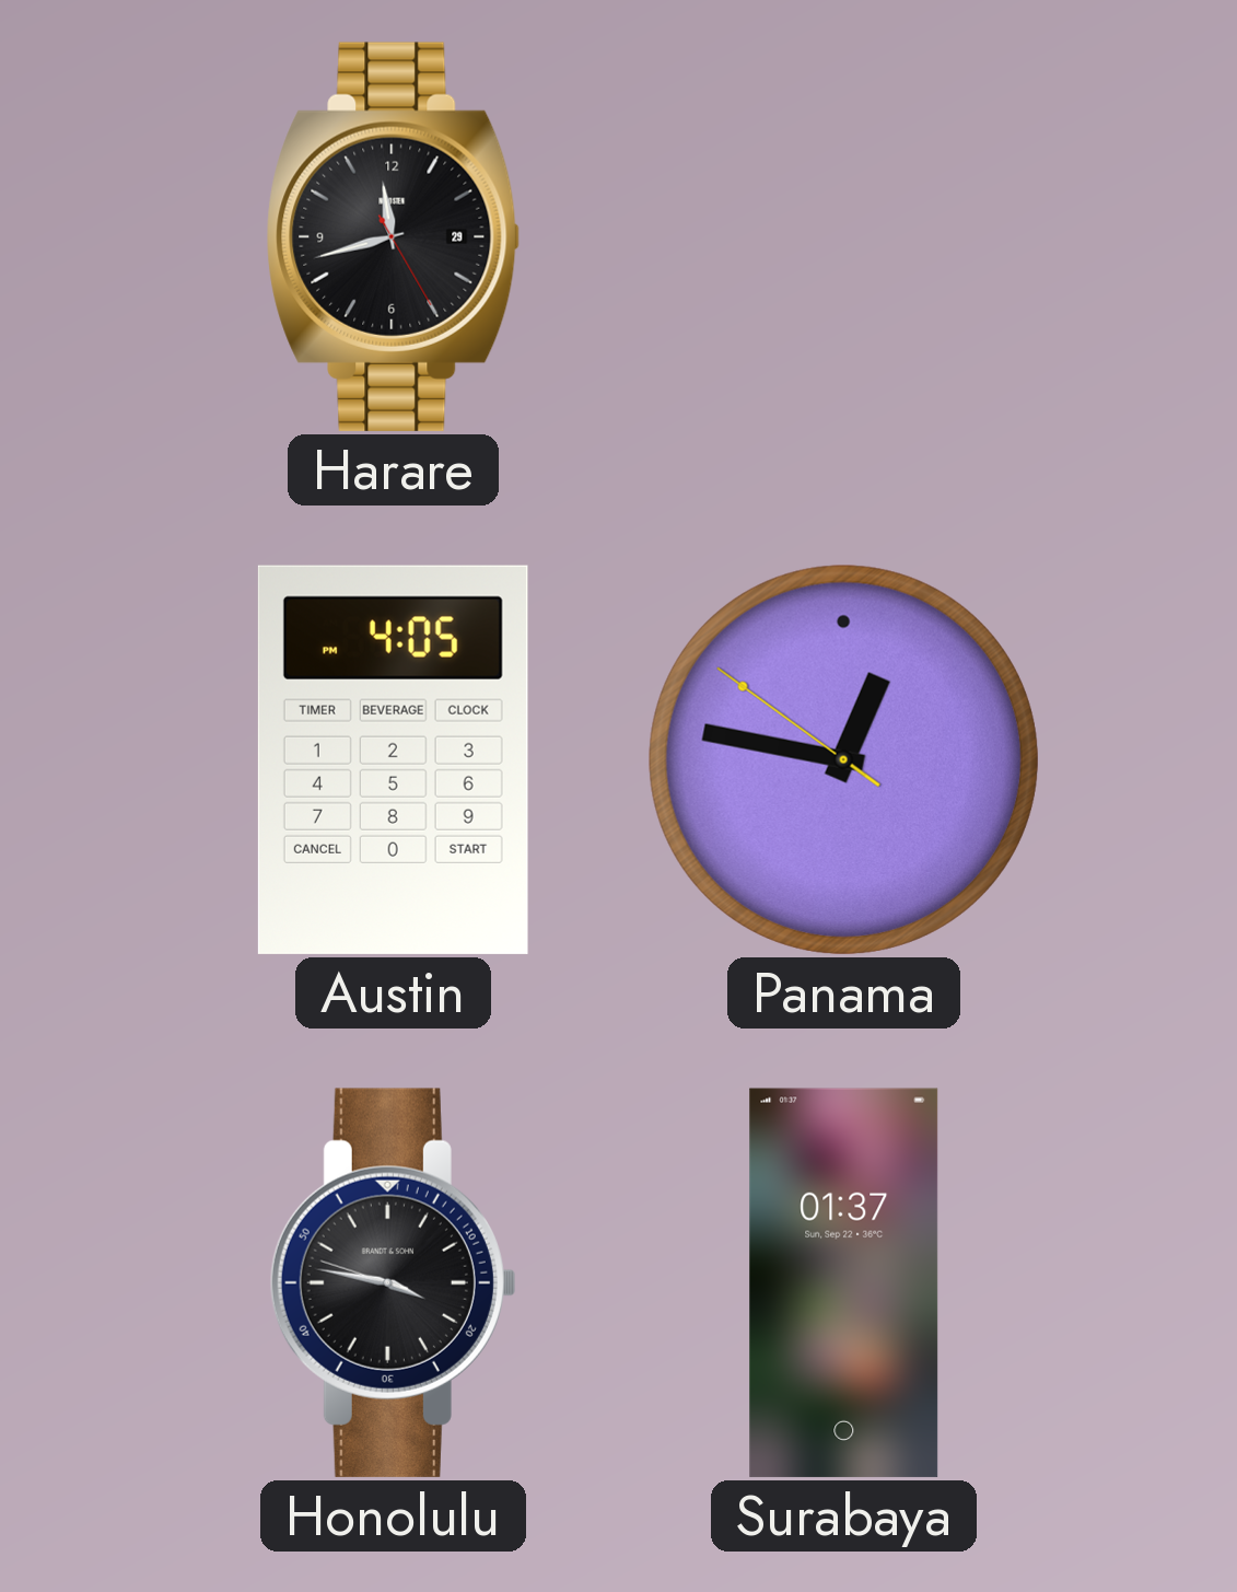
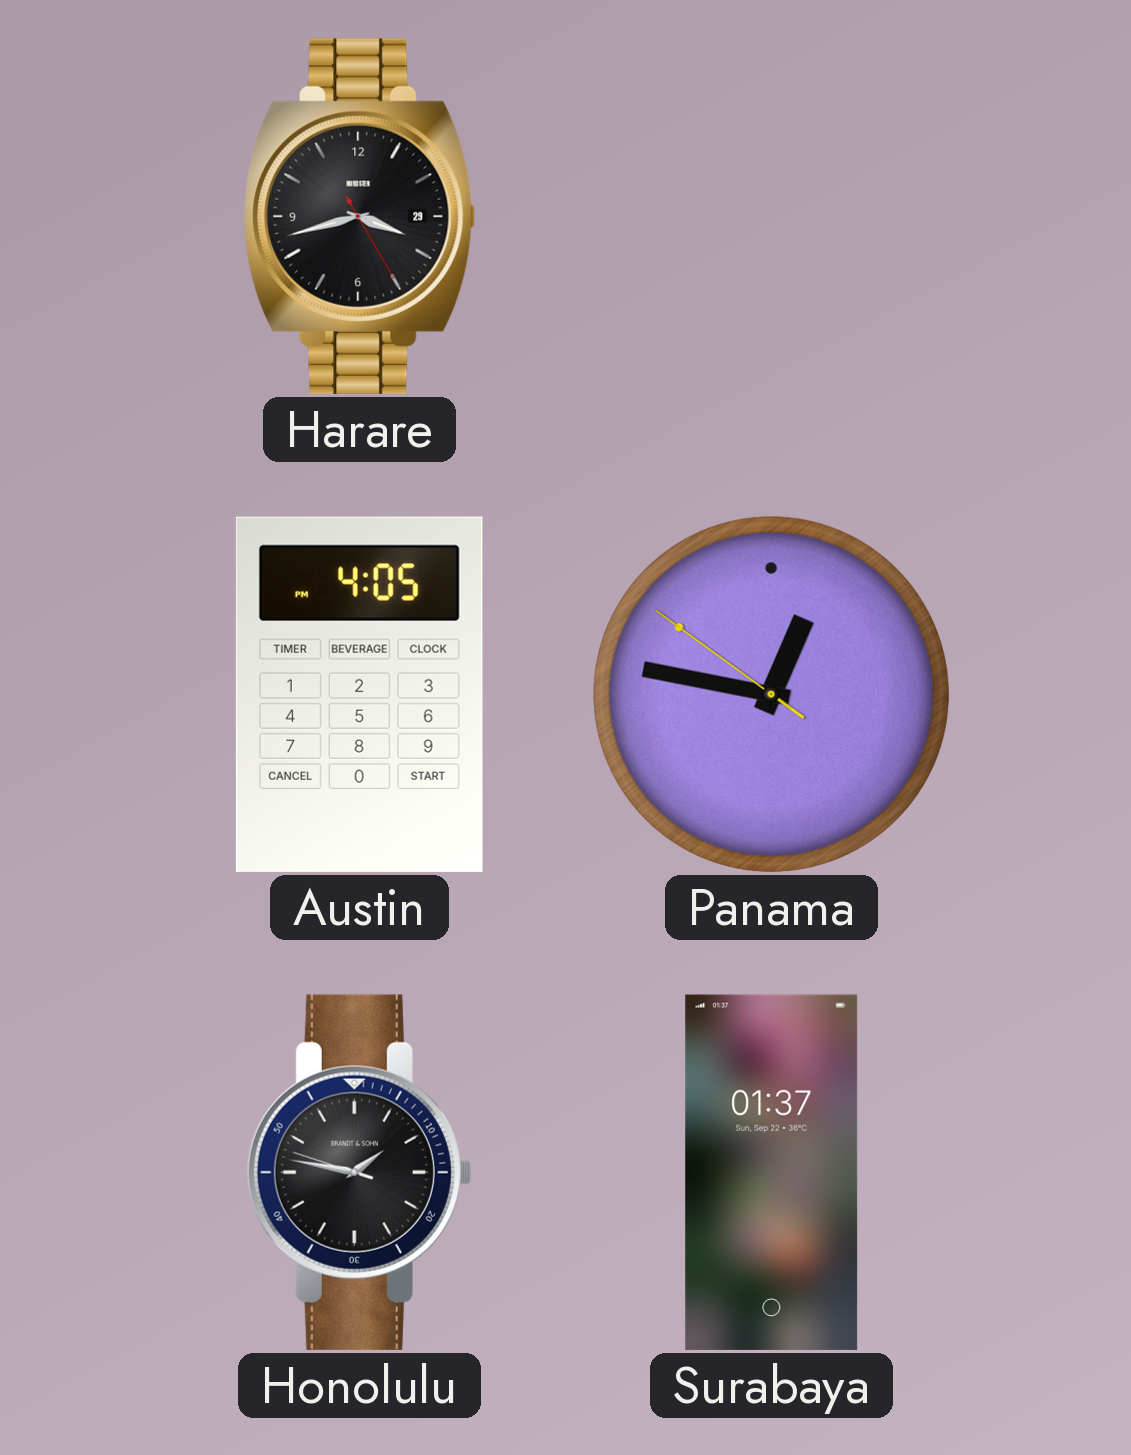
Harare: 11:42 -> 3:42 (359, 216)
Honolulu: 3:46 -> 1:46 (359, 1172)
